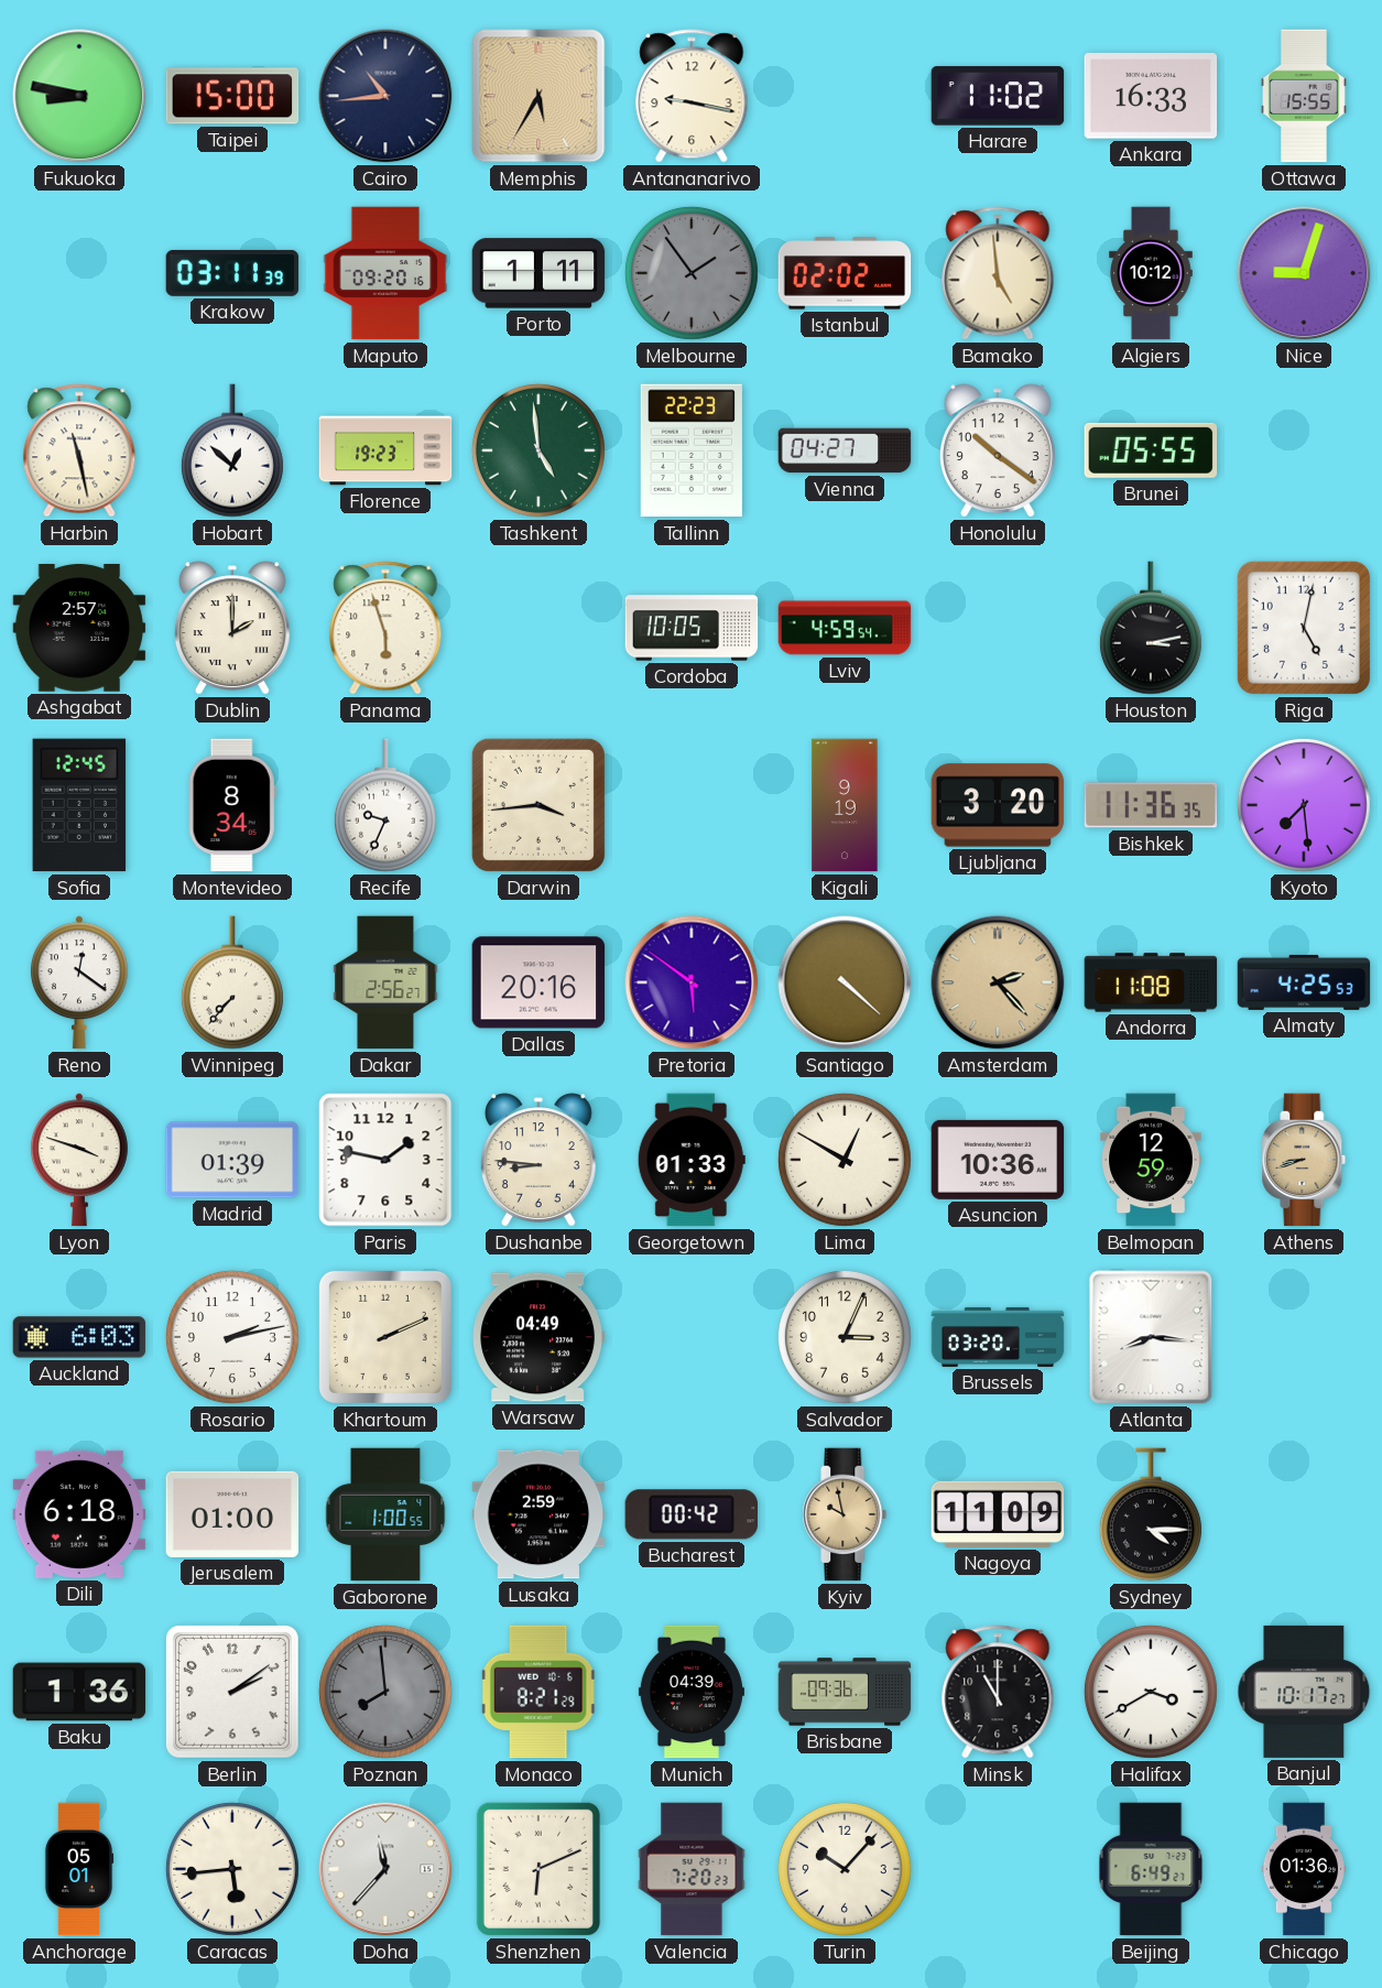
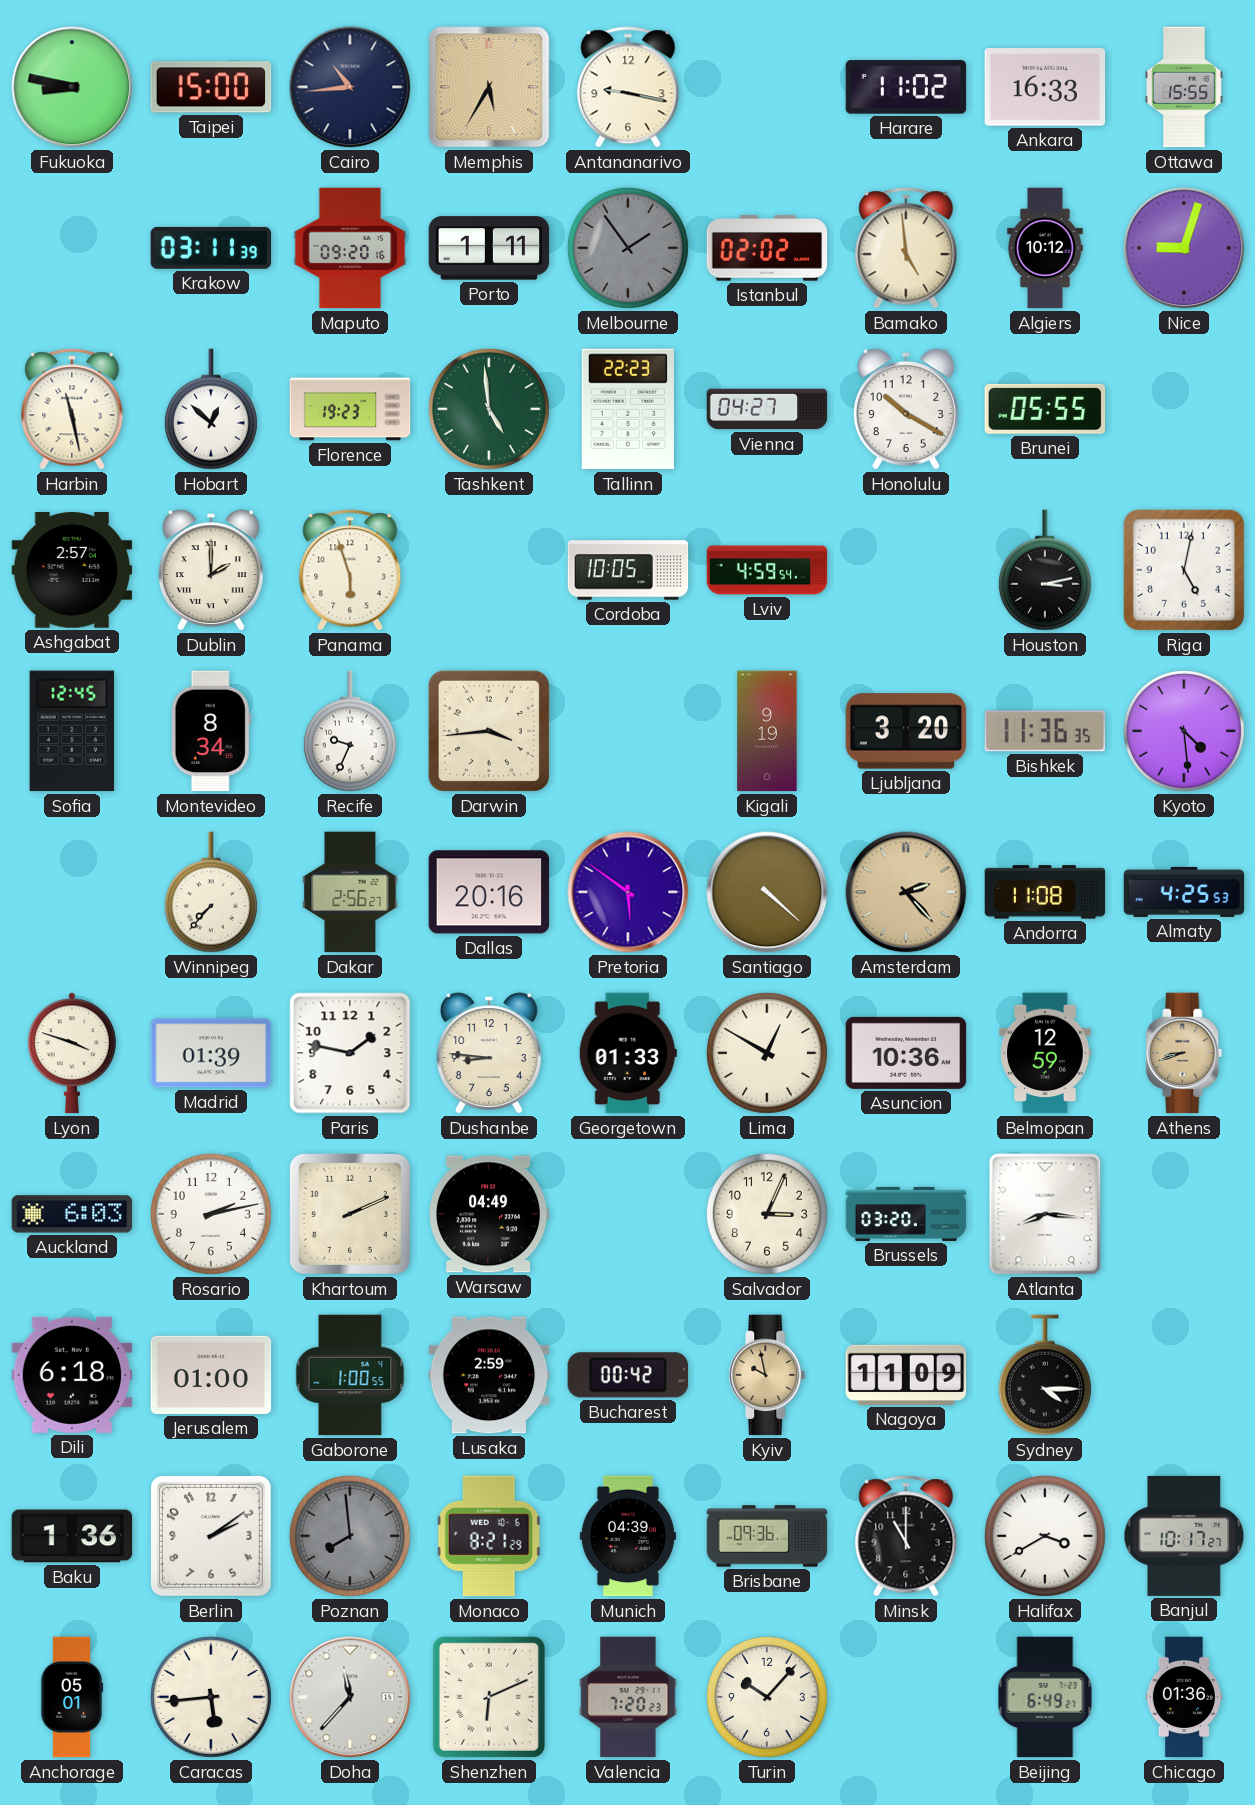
Honolulu: 10:21 -> 10:20 (906, 409)
Kyoto: 7:29 -> 4:29 (1184, 731)
Reno: 12:21 -> none (79, 982)
